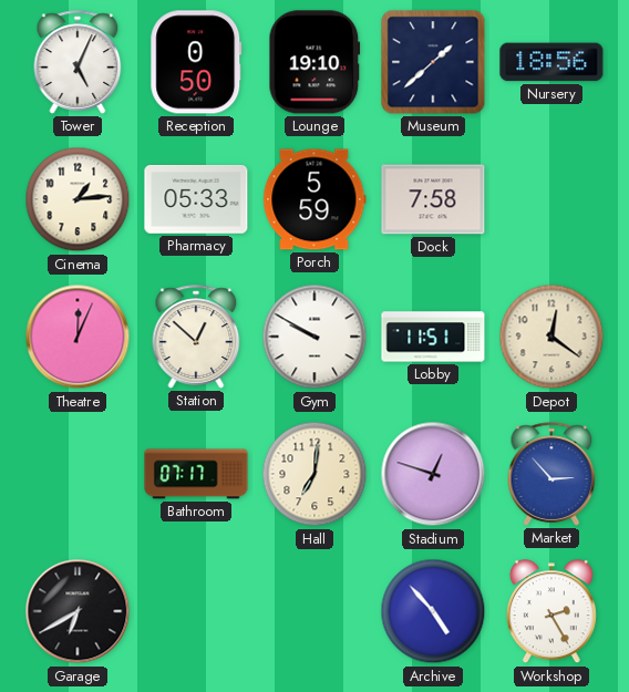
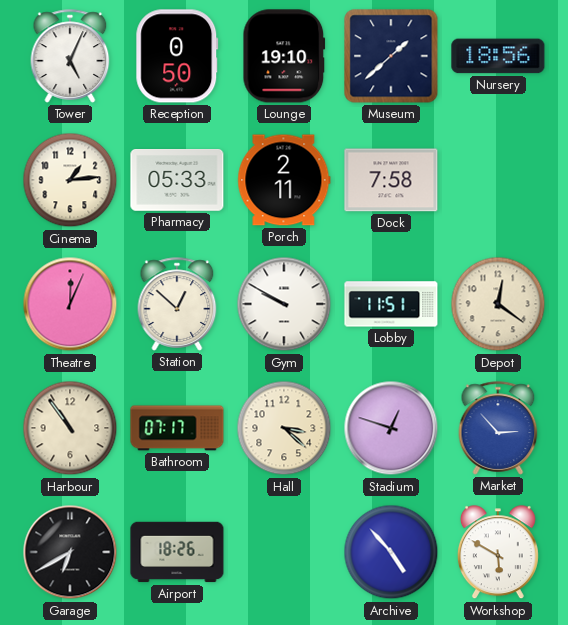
Porch: 5:59 -> 2:11 (284, 180)
Harbour: none -> 10:54 (70, 428)
Hall: 7:01 -> 3:22 (284, 428)
Airport: none -> 18:26 (177, 552)
Workshop: 2:25 -> 5:50 (498, 553)
